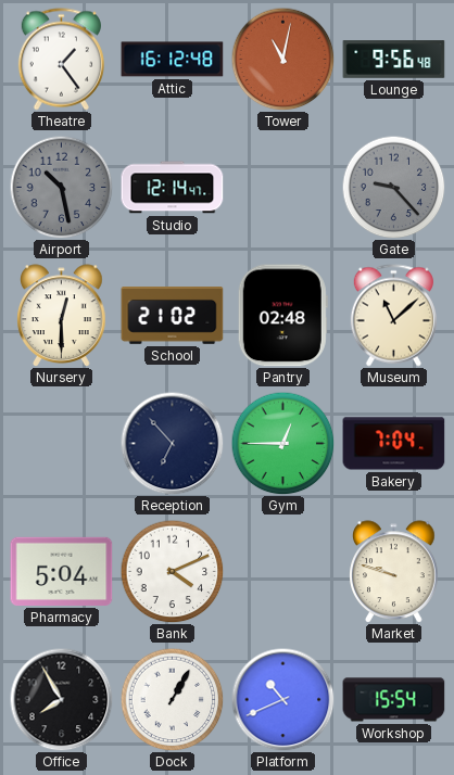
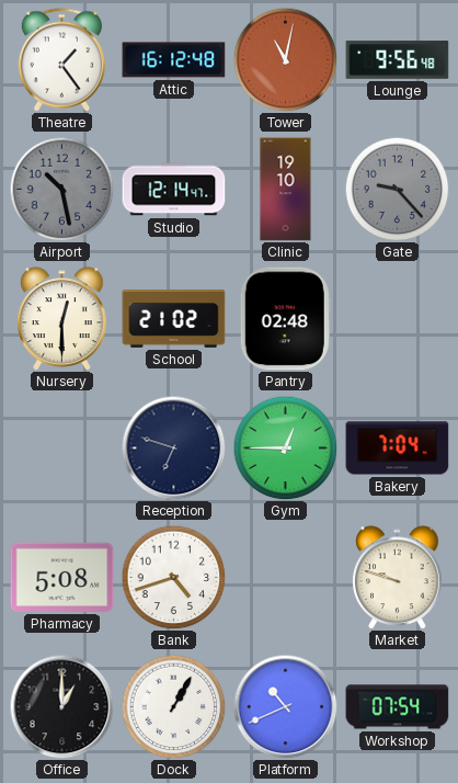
Clinic: none -> 19:10 (286, 190)
Museum: 11:08 -> none (393, 316)
Reception: 6:53 -> 6:48 (173, 447)
Pharmacy: 5:04 -> 5:08 (62, 577)
Bank: 4:11 -> 4:42 (173, 577)
Office: 7:55 -> 1:00 (61, 706)
Workshop: 15:54 -> 07:54 (398, 707)
